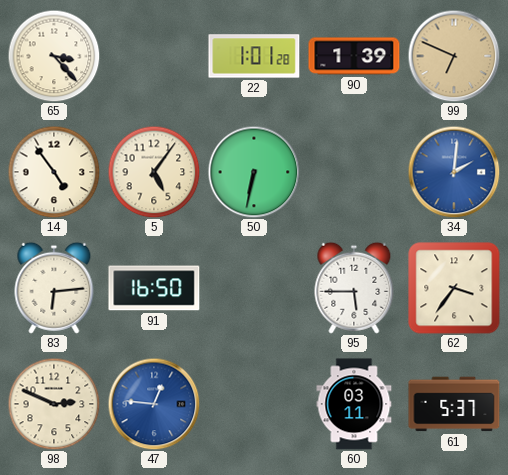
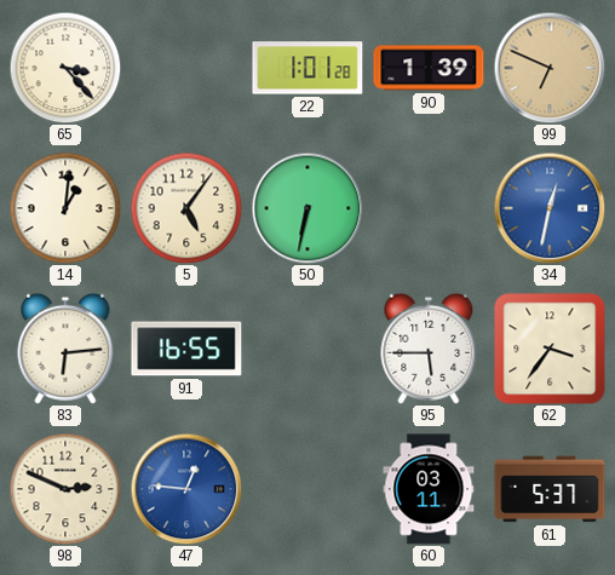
14: 4:54 -> 1:01 (65, 208)
34: 2:01 -> 12:32 (550, 208)
91: 16:50 -> 16:55 (186, 349)
